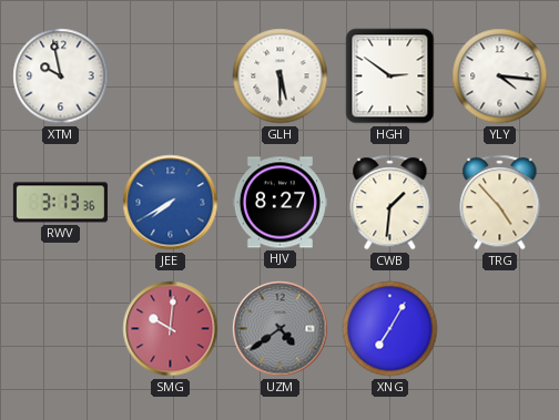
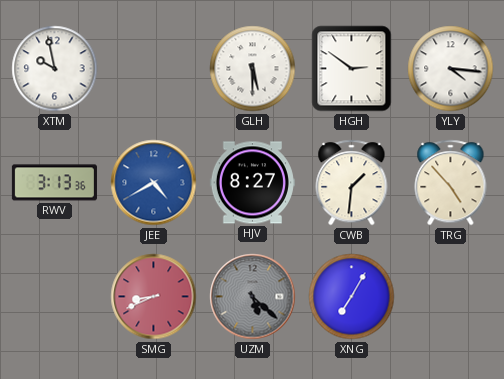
JEE: 7:40 -> 4:40 (154, 183)
SMG: 10:01 -> 8:41 (154, 297)
UZM: 4:39 -> 5:22 (253, 297)
